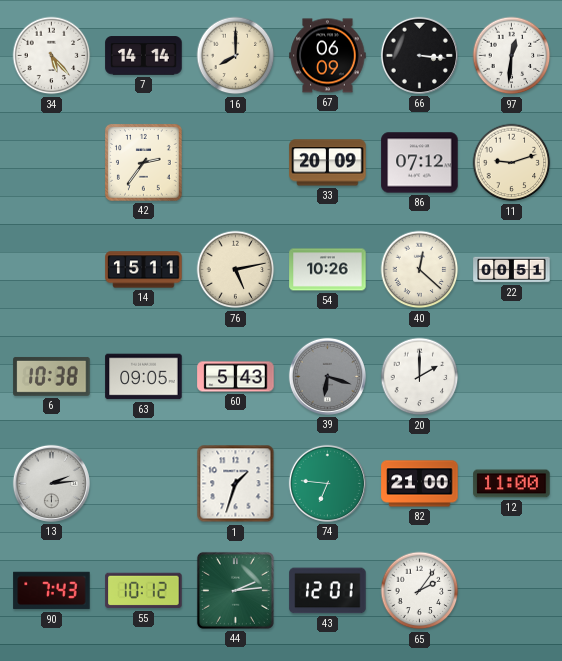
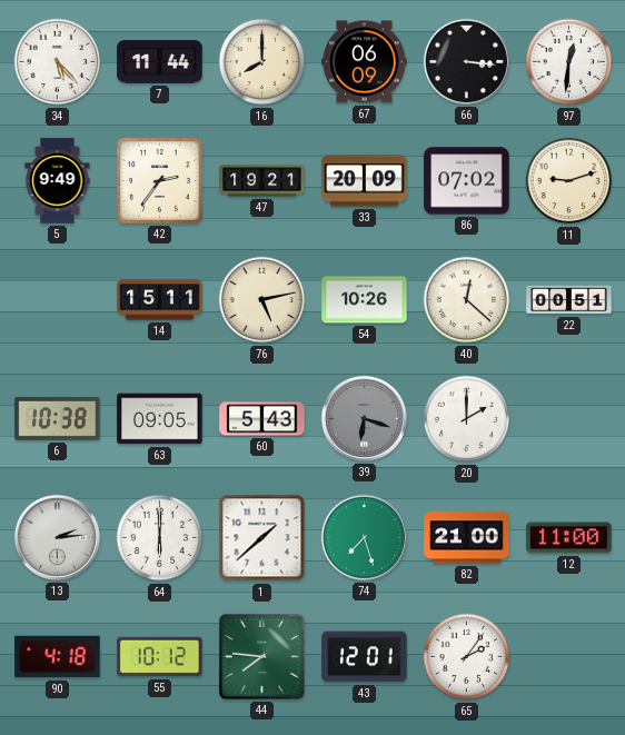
7: 14:14 -> 11:44 (160, 62)
5: none -> 9:49 (58, 181)
47: none -> 19:21 (262, 181)
86: 07:12 -> 07:02 (467, 181)
64: none -> 6:00 (160, 538)
1: 1:33 -> 1:38 (262, 538)
74: 6:46 -> 7:27 (364, 537)
90: 7:43 -> 4:18 (58, 657)
44: 2:14 -> 7:46 (261, 656)
